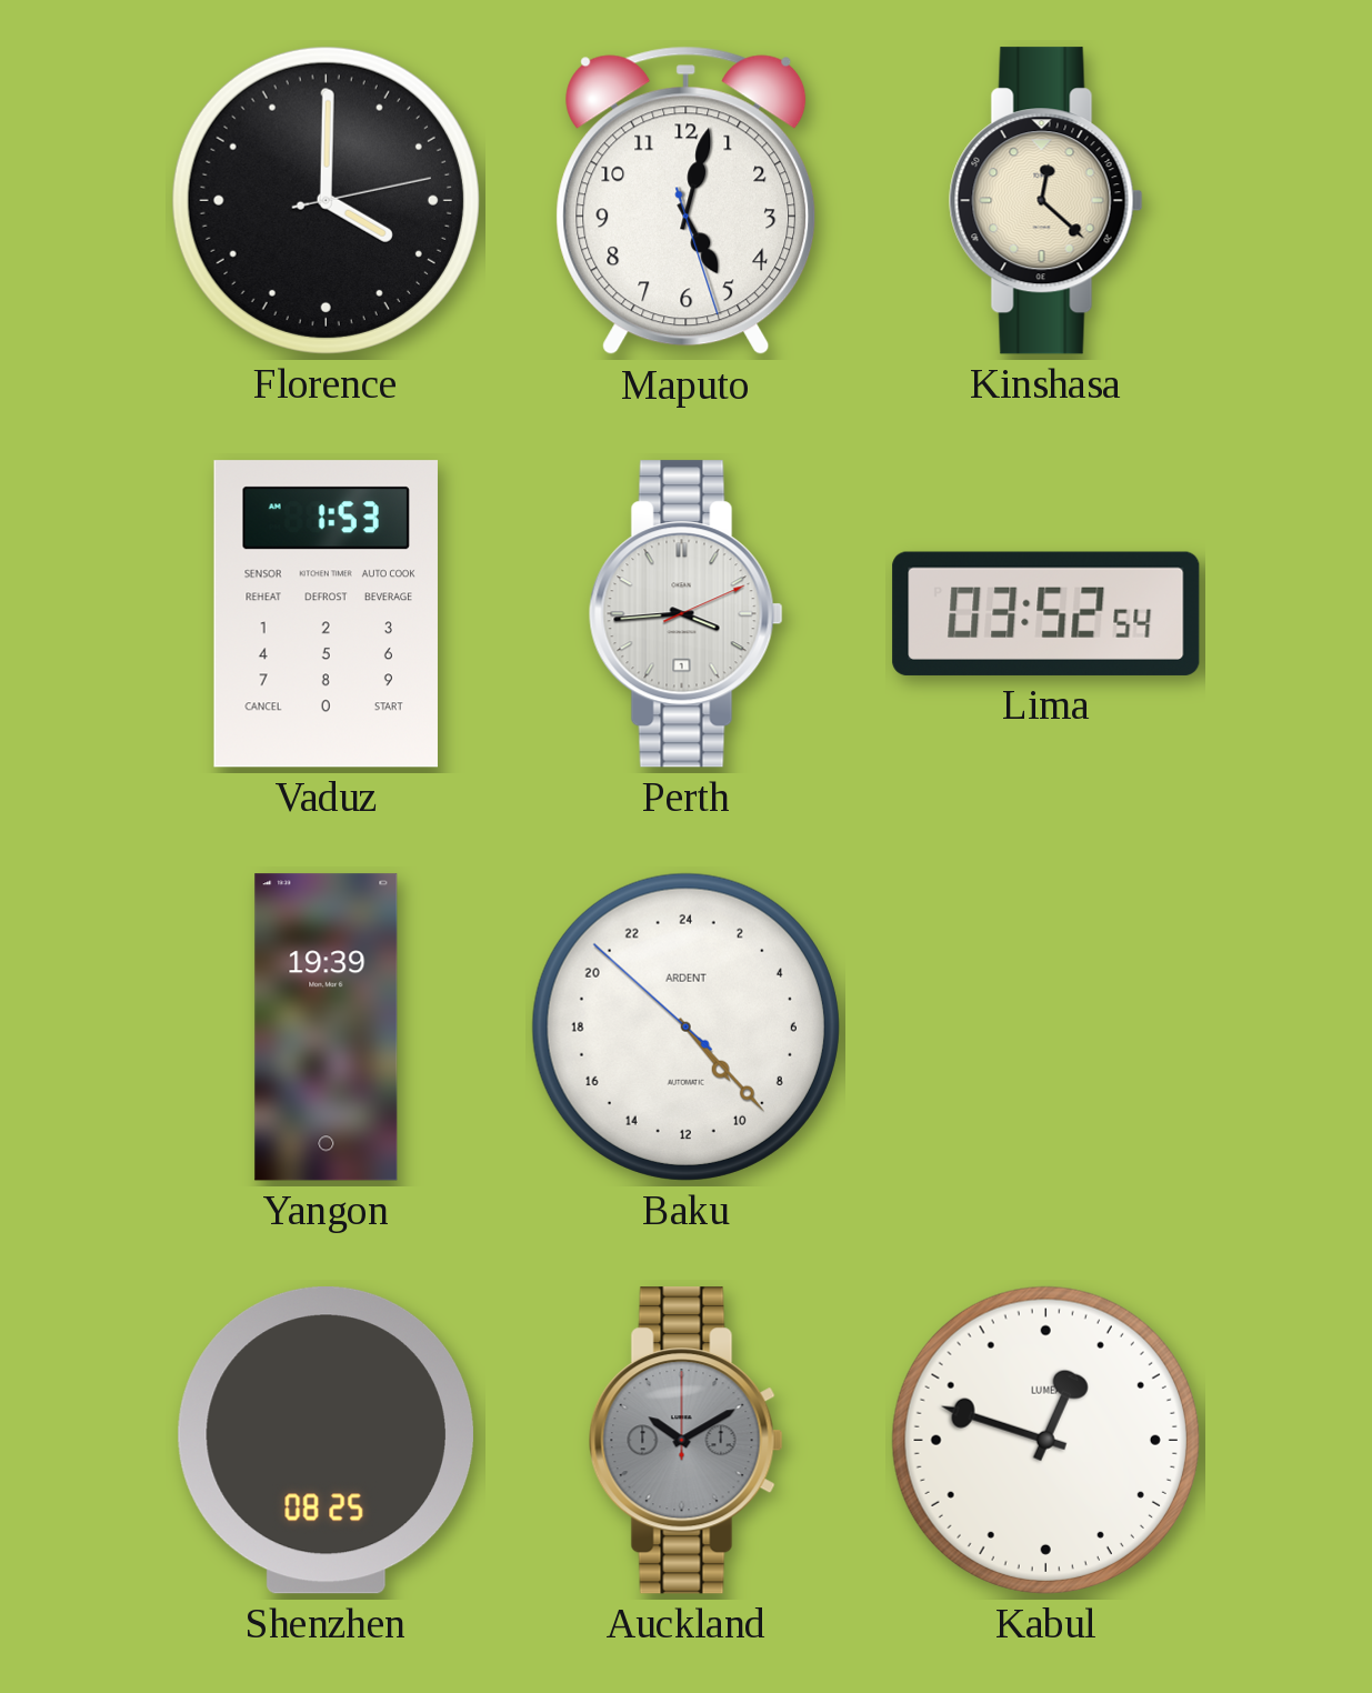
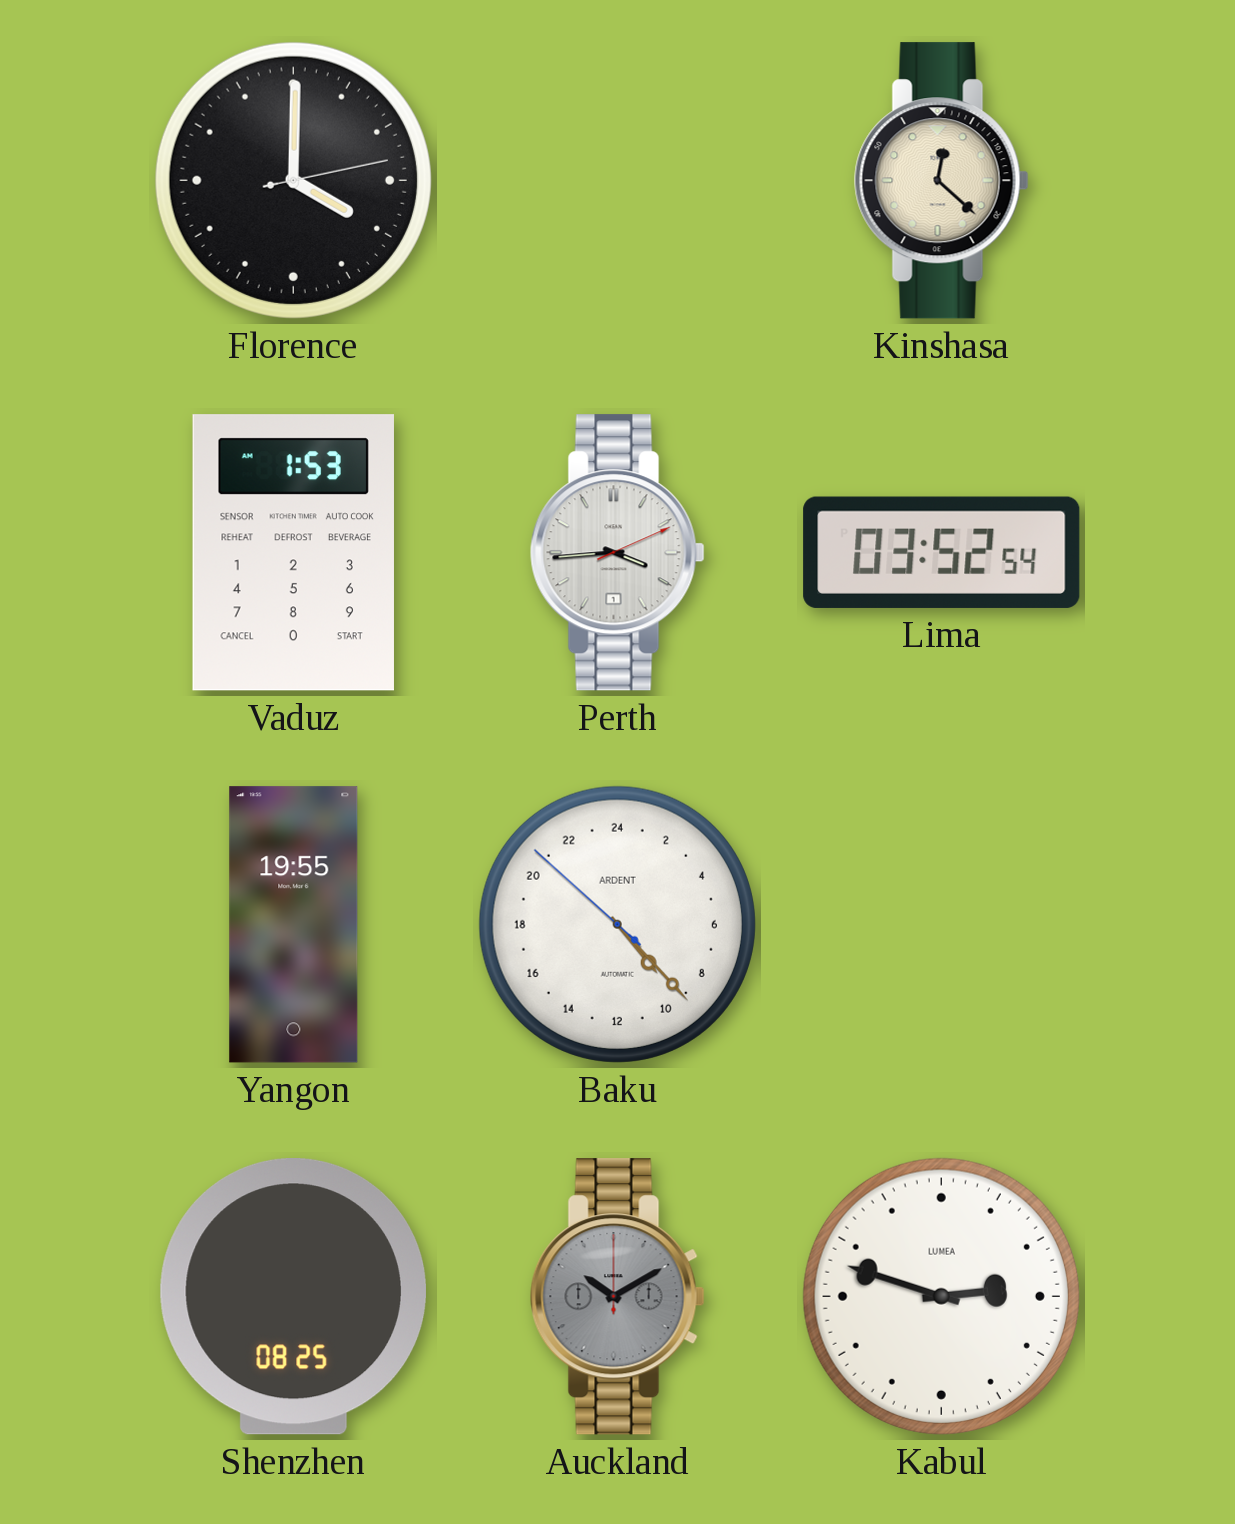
Maputo: 5:02 -> none (687, 201)
Yangon: 19:39 -> 19:55 (294, 925)
Kabul: 12:48 -> 2:48 (941, 1296)
